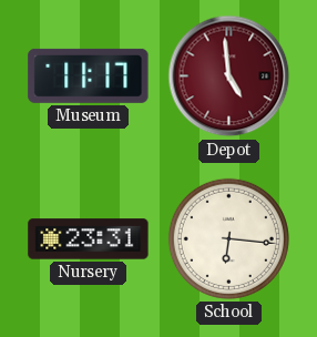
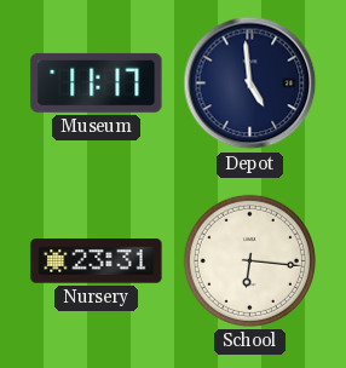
Depot dial: burgundy -> navy (250, 84)
